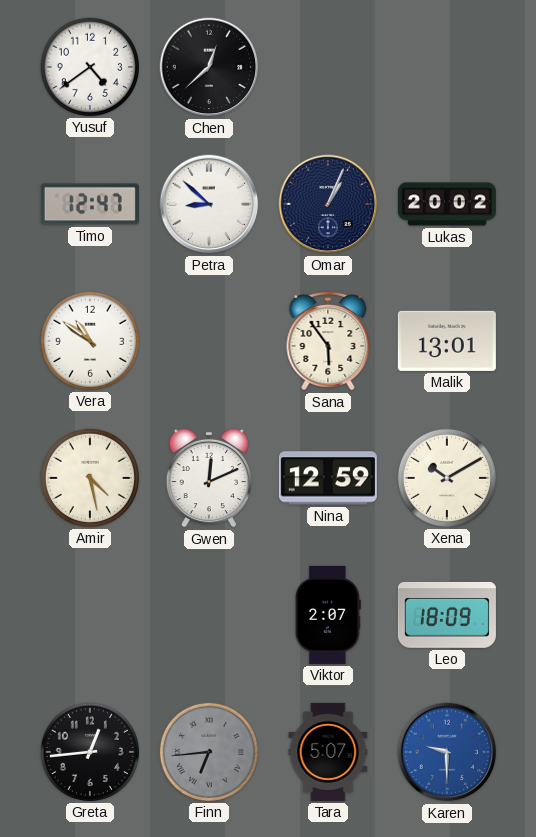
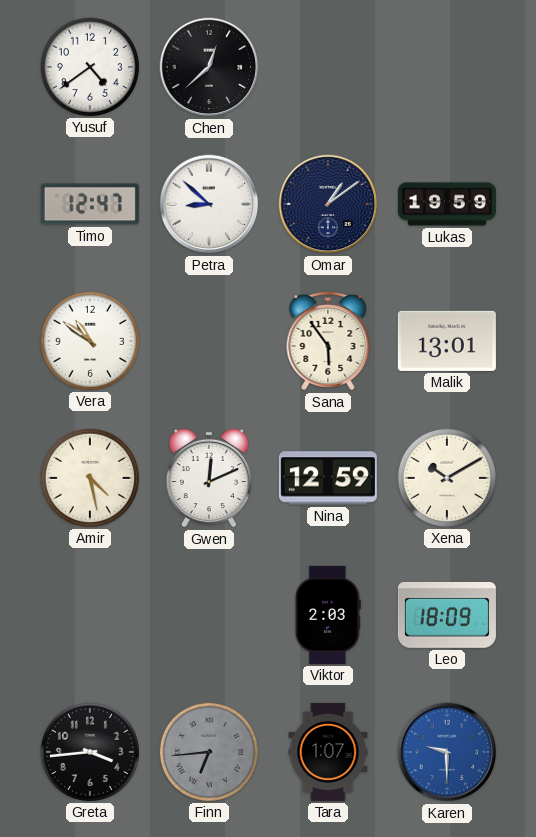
Omar: 1:04 -> 1:09 (328, 204)
Lukas: 20:02 -> 19:59 (447, 204)
Viktor: 2:07 -> 2:03 (328, 615)
Greta: 12:44 -> 3:44 (90, 752)
Tara: 5:07 -> 1:07 (328, 752)
